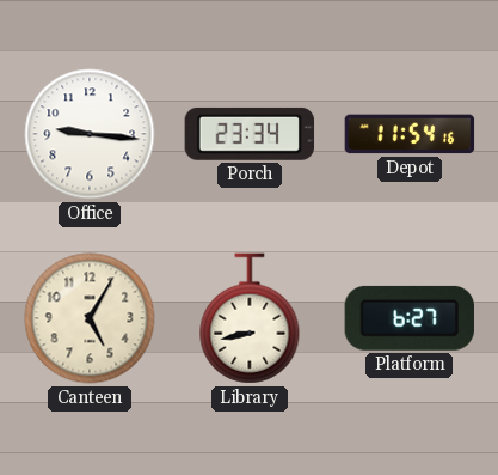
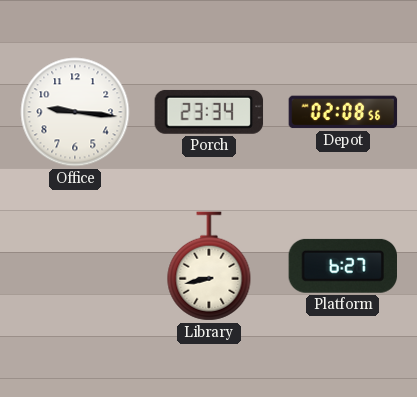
Depot: 11:54 -> 02:08 (343, 112)
Canteen: 5:05 -> none (90, 318)
